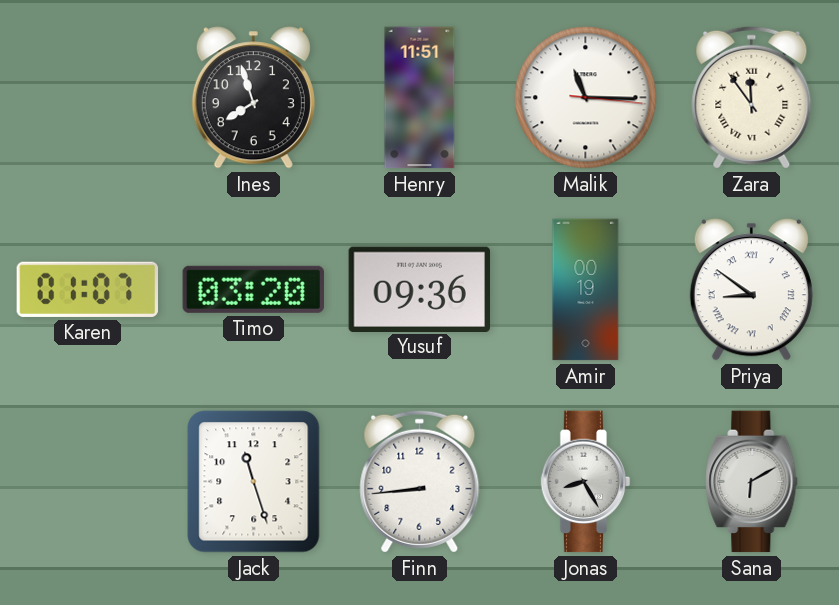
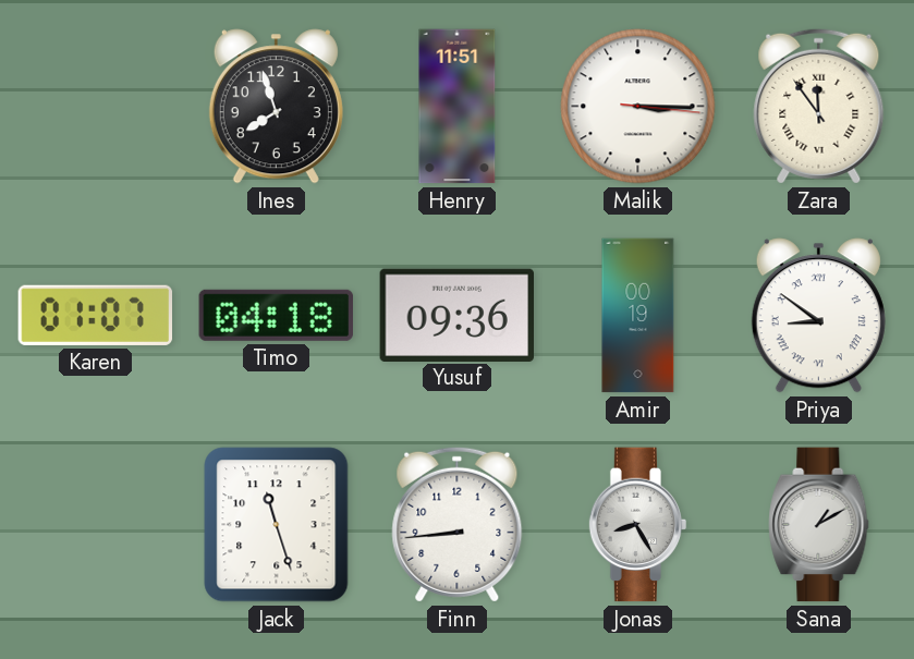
Malik: 11:15 -> 3:15 (638, 107)
Timo: 03:20 -> 04:18 (276, 315)
Sana: 6:10 -> 1:10 (819, 525)
